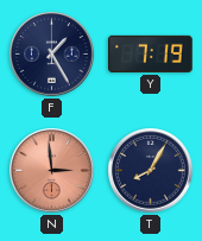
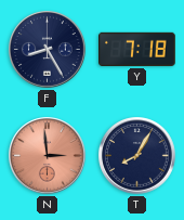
F: 1:25 -> 8:25 (48, 50)
Y: 7:19 -> 7:18 (137, 49)
